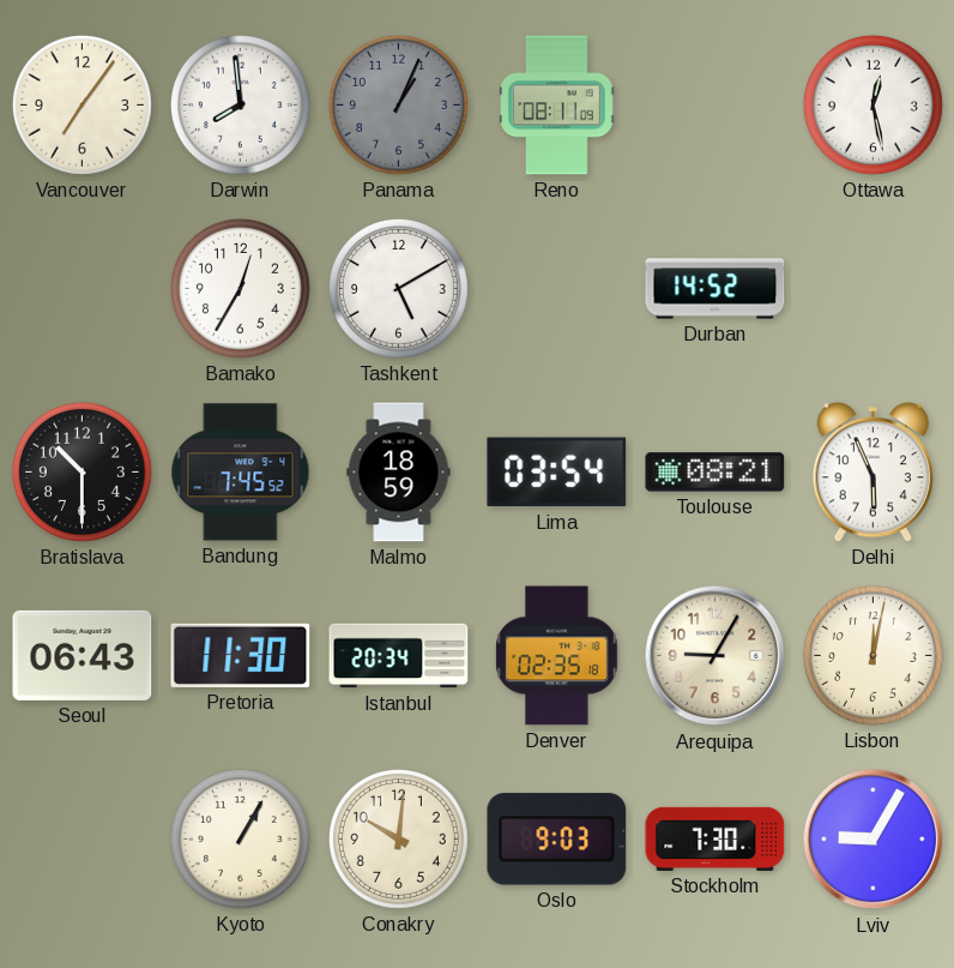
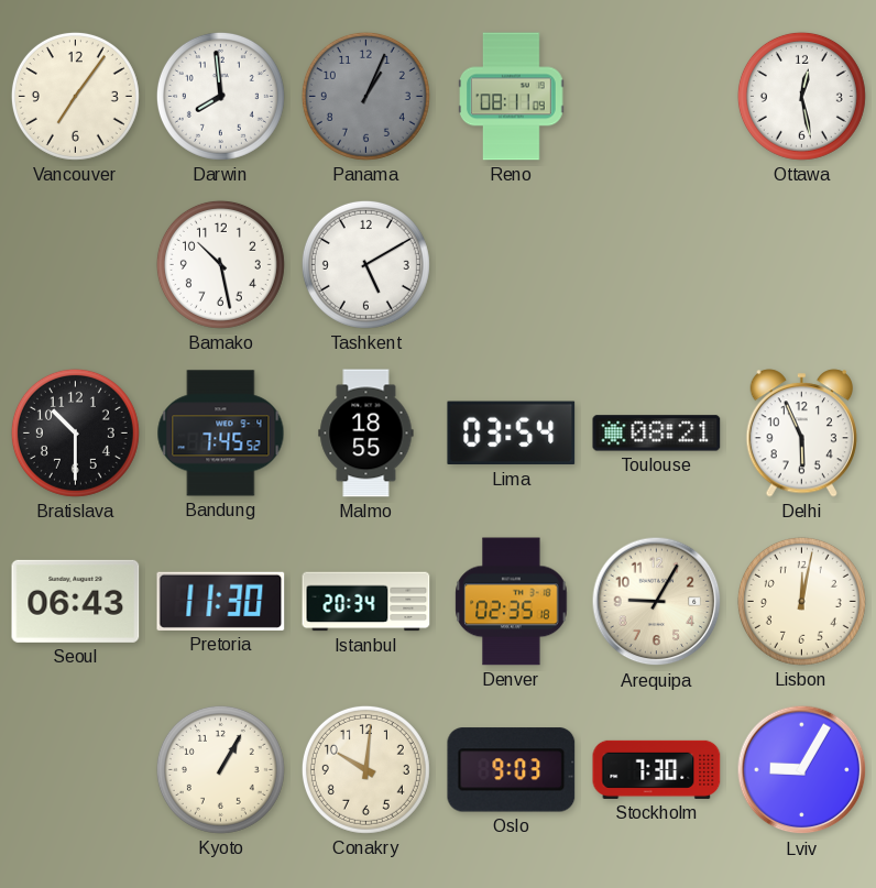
Bamako: 12:35 -> 10:28 (220, 264)
Durban: 14:52 -> none (715, 289)
Malmo: 18:59 -> 18:55 (366, 434)
